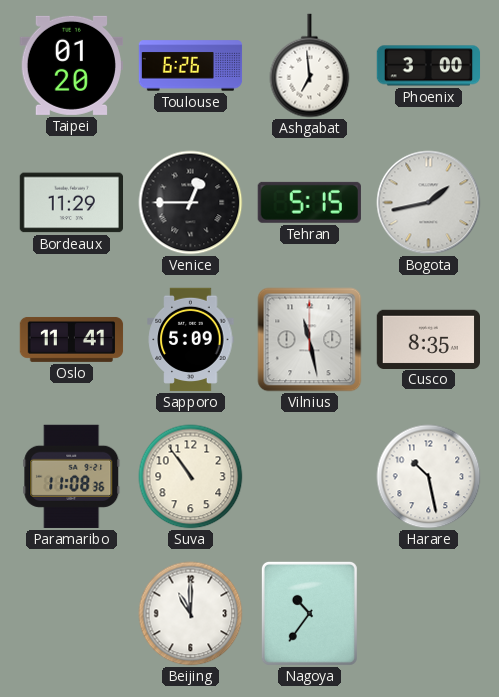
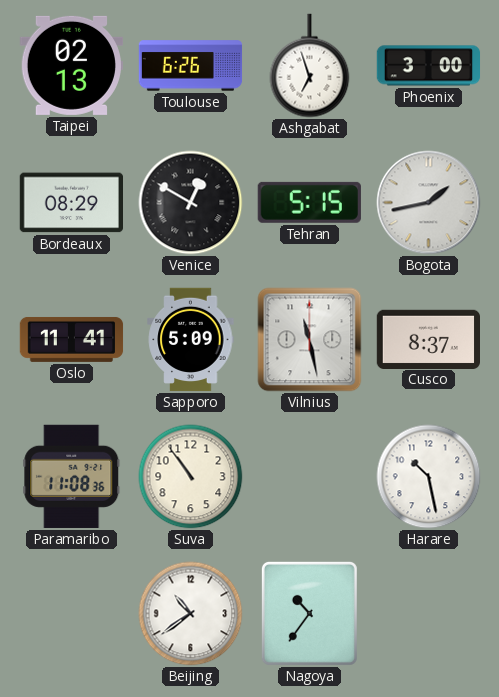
Taipei: 01:20 -> 02:13 (71, 65)
Ashgabat: 6:59 -> 6:57 (310, 66)
Bordeaux: 11:29 -> 08:29 (71, 203)
Venice: 12:45 -> 12:50 (191, 203)
Cusco: 8:35 -> 8:37 (428, 339)
Beijing: 11:00 -> 10:39 (191, 614)
